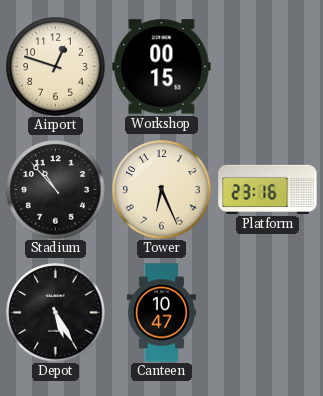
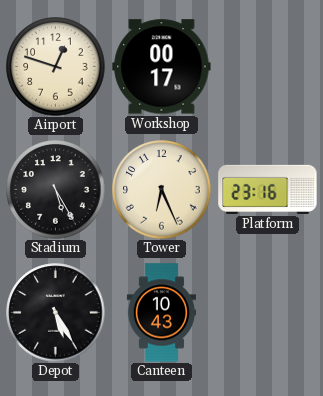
Workshop: 00:15 -> 00:17 (162, 67)
Stadium: 10:53 -> 5:25 (56, 190)
Canteen: 10:47 -> 10:43 (161, 313)
